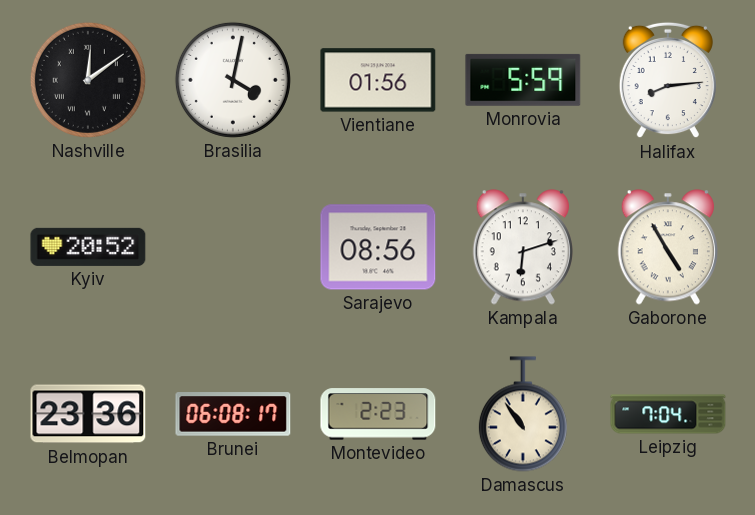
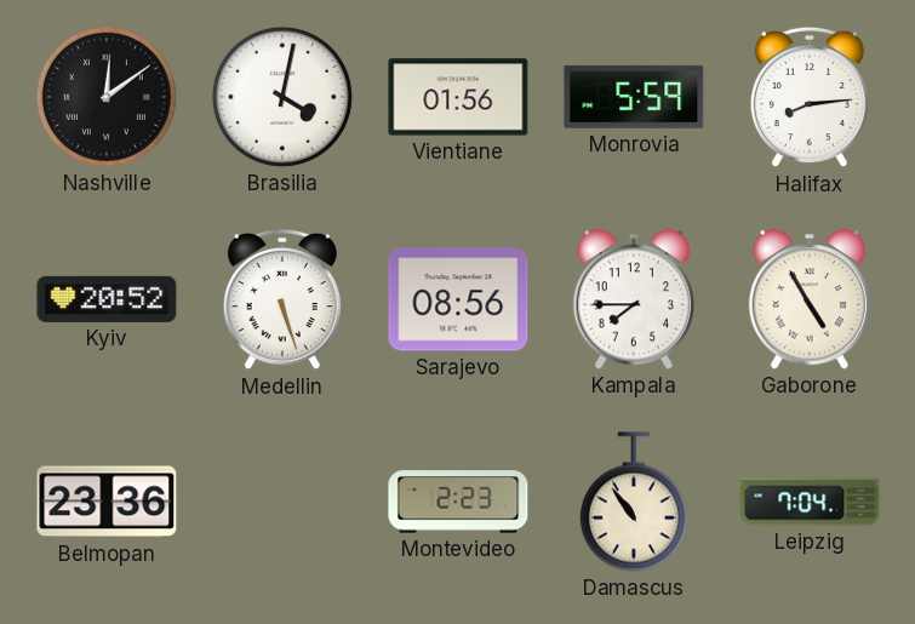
Medellin: none -> 5:27 (282, 299)
Kampala: 6:12 -> 7:45 (634, 299)
Brunei: 06:08 -> none (233, 414)
